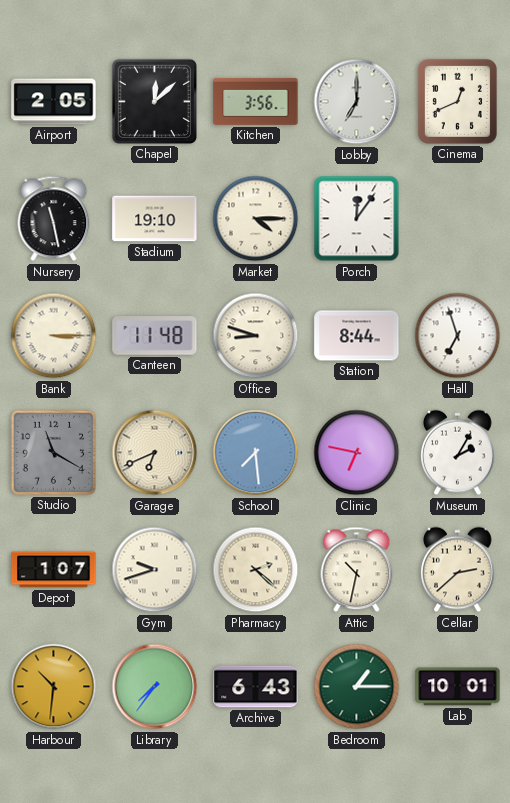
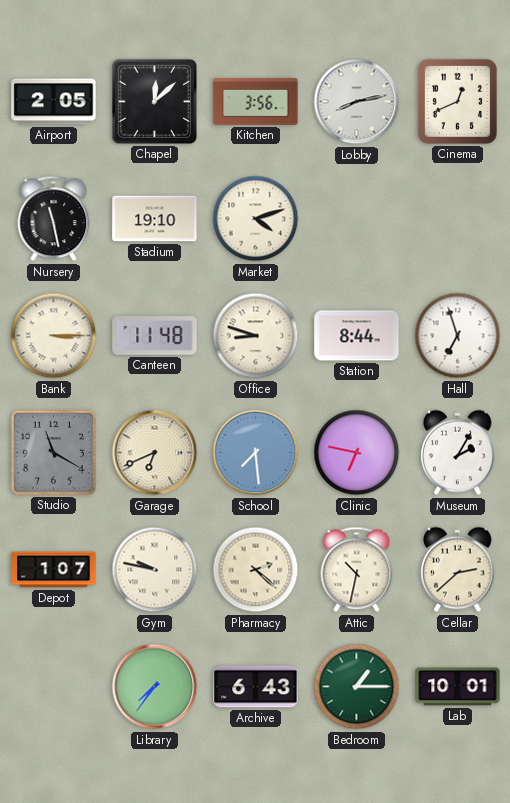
Lobby: 7:00 -> 8:13 (357, 102)
Market: 4:15 -> 4:12 (256, 219)
Porch: 12:06 -> none (357, 219)
Gym: 9:42 -> 9:47 (155, 570)
Harbour: 10:31 -> none (54, 687)
